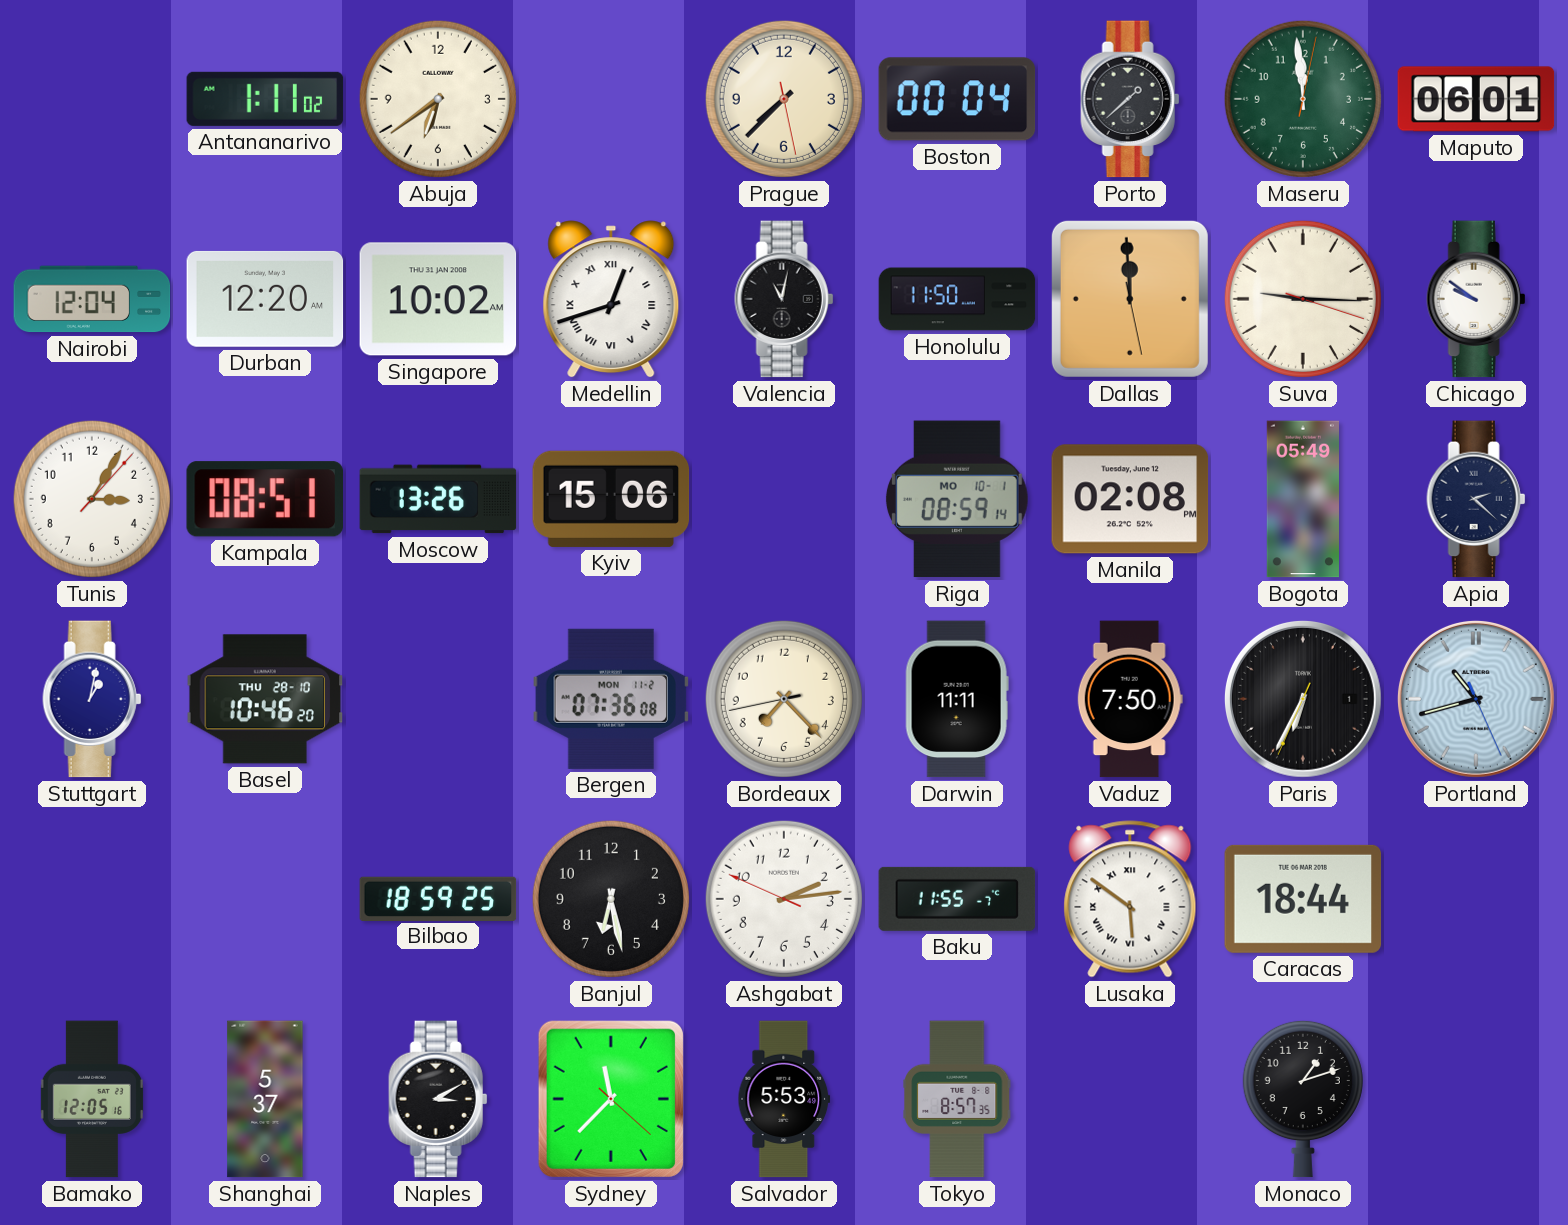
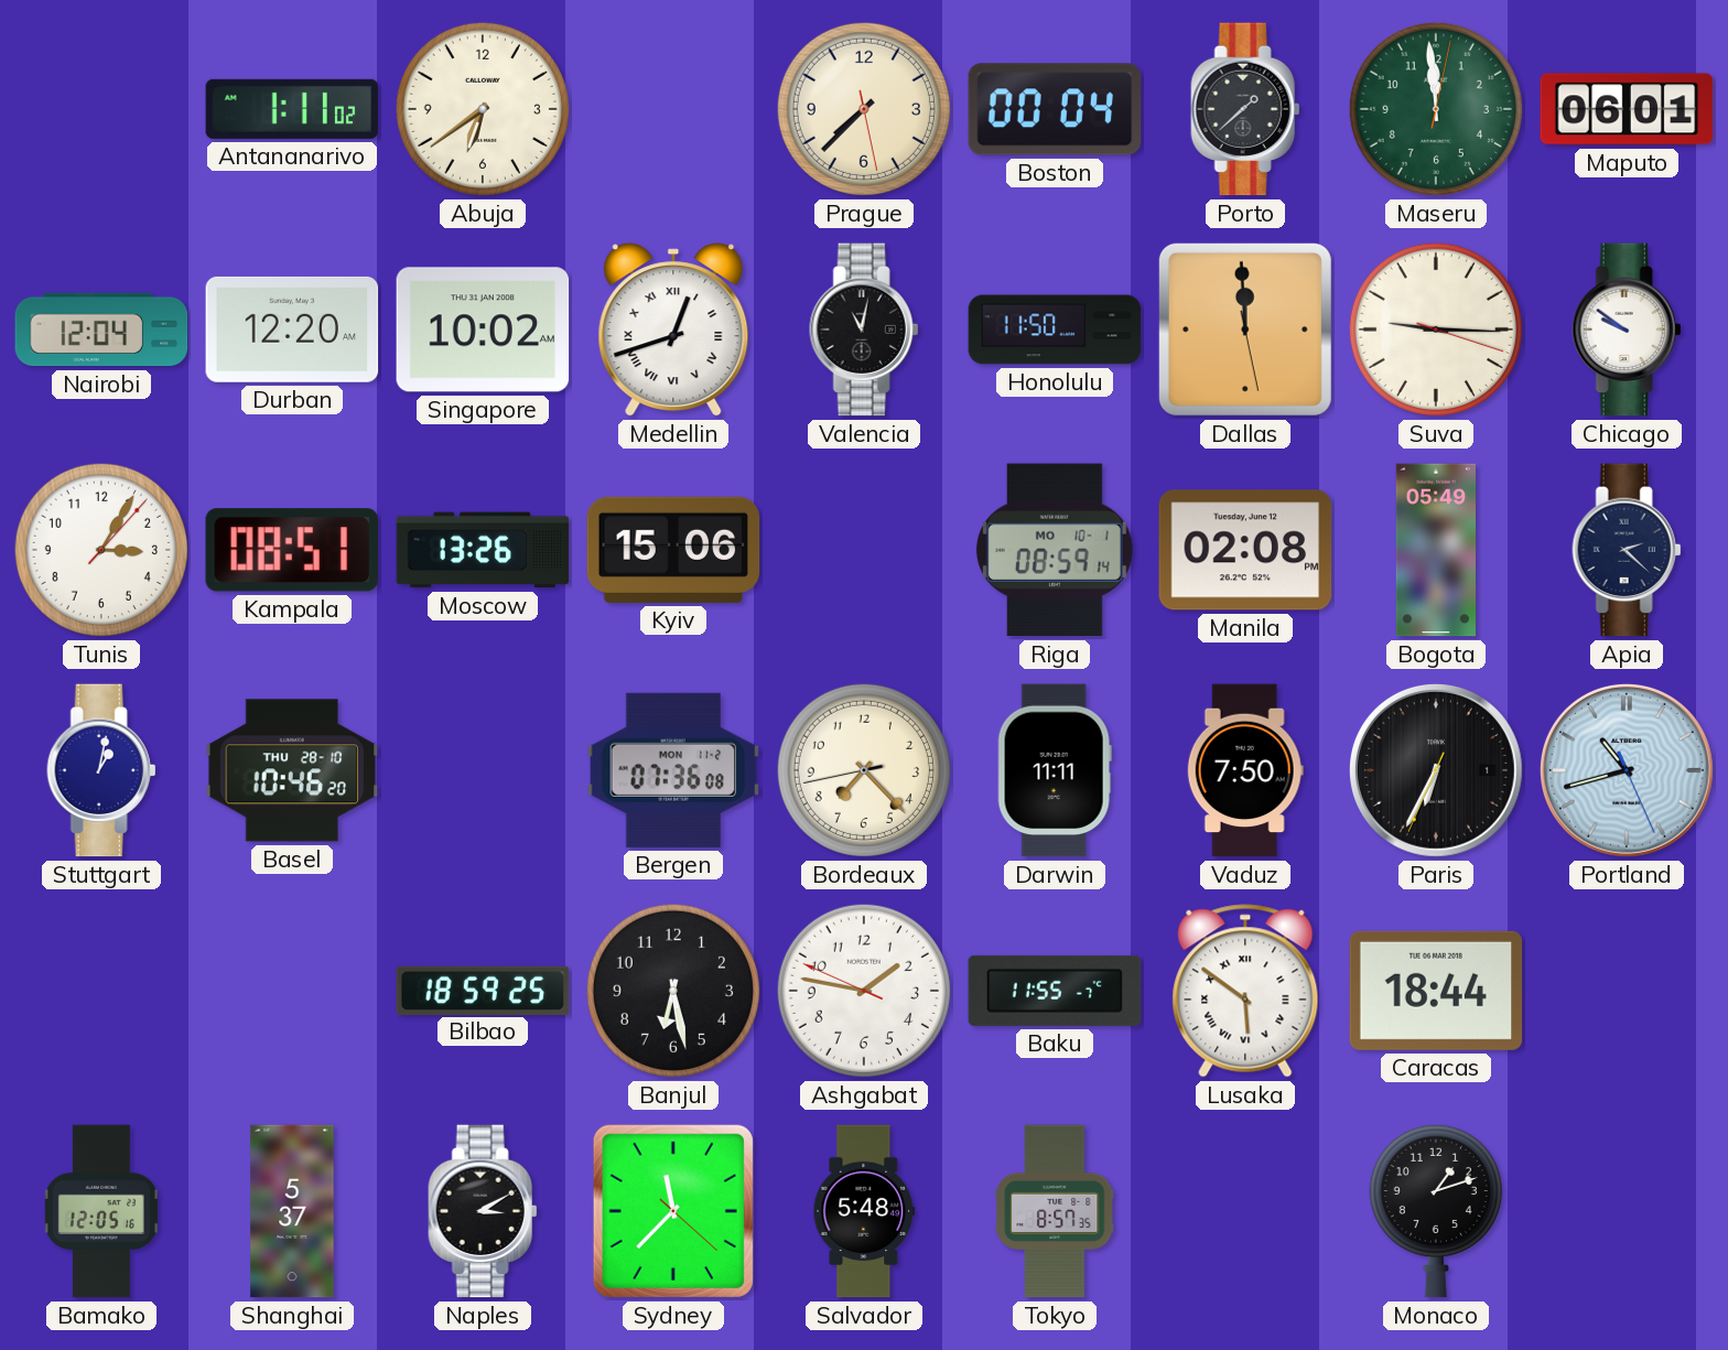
Ashgabat: 2:13 -> 1:46 (864, 991)
Salvador: 5:53 -> 5:48 (864, 1211)
